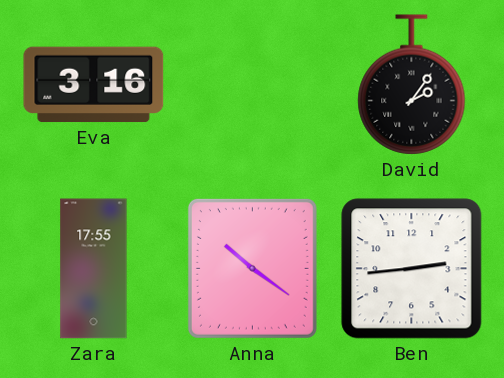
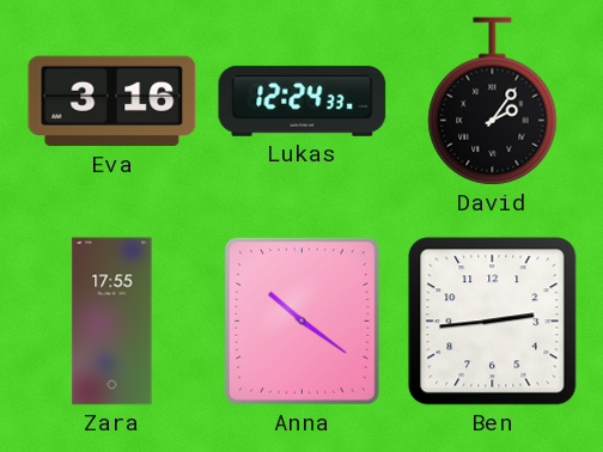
Lukas: none -> 12:24 (303, 100)
